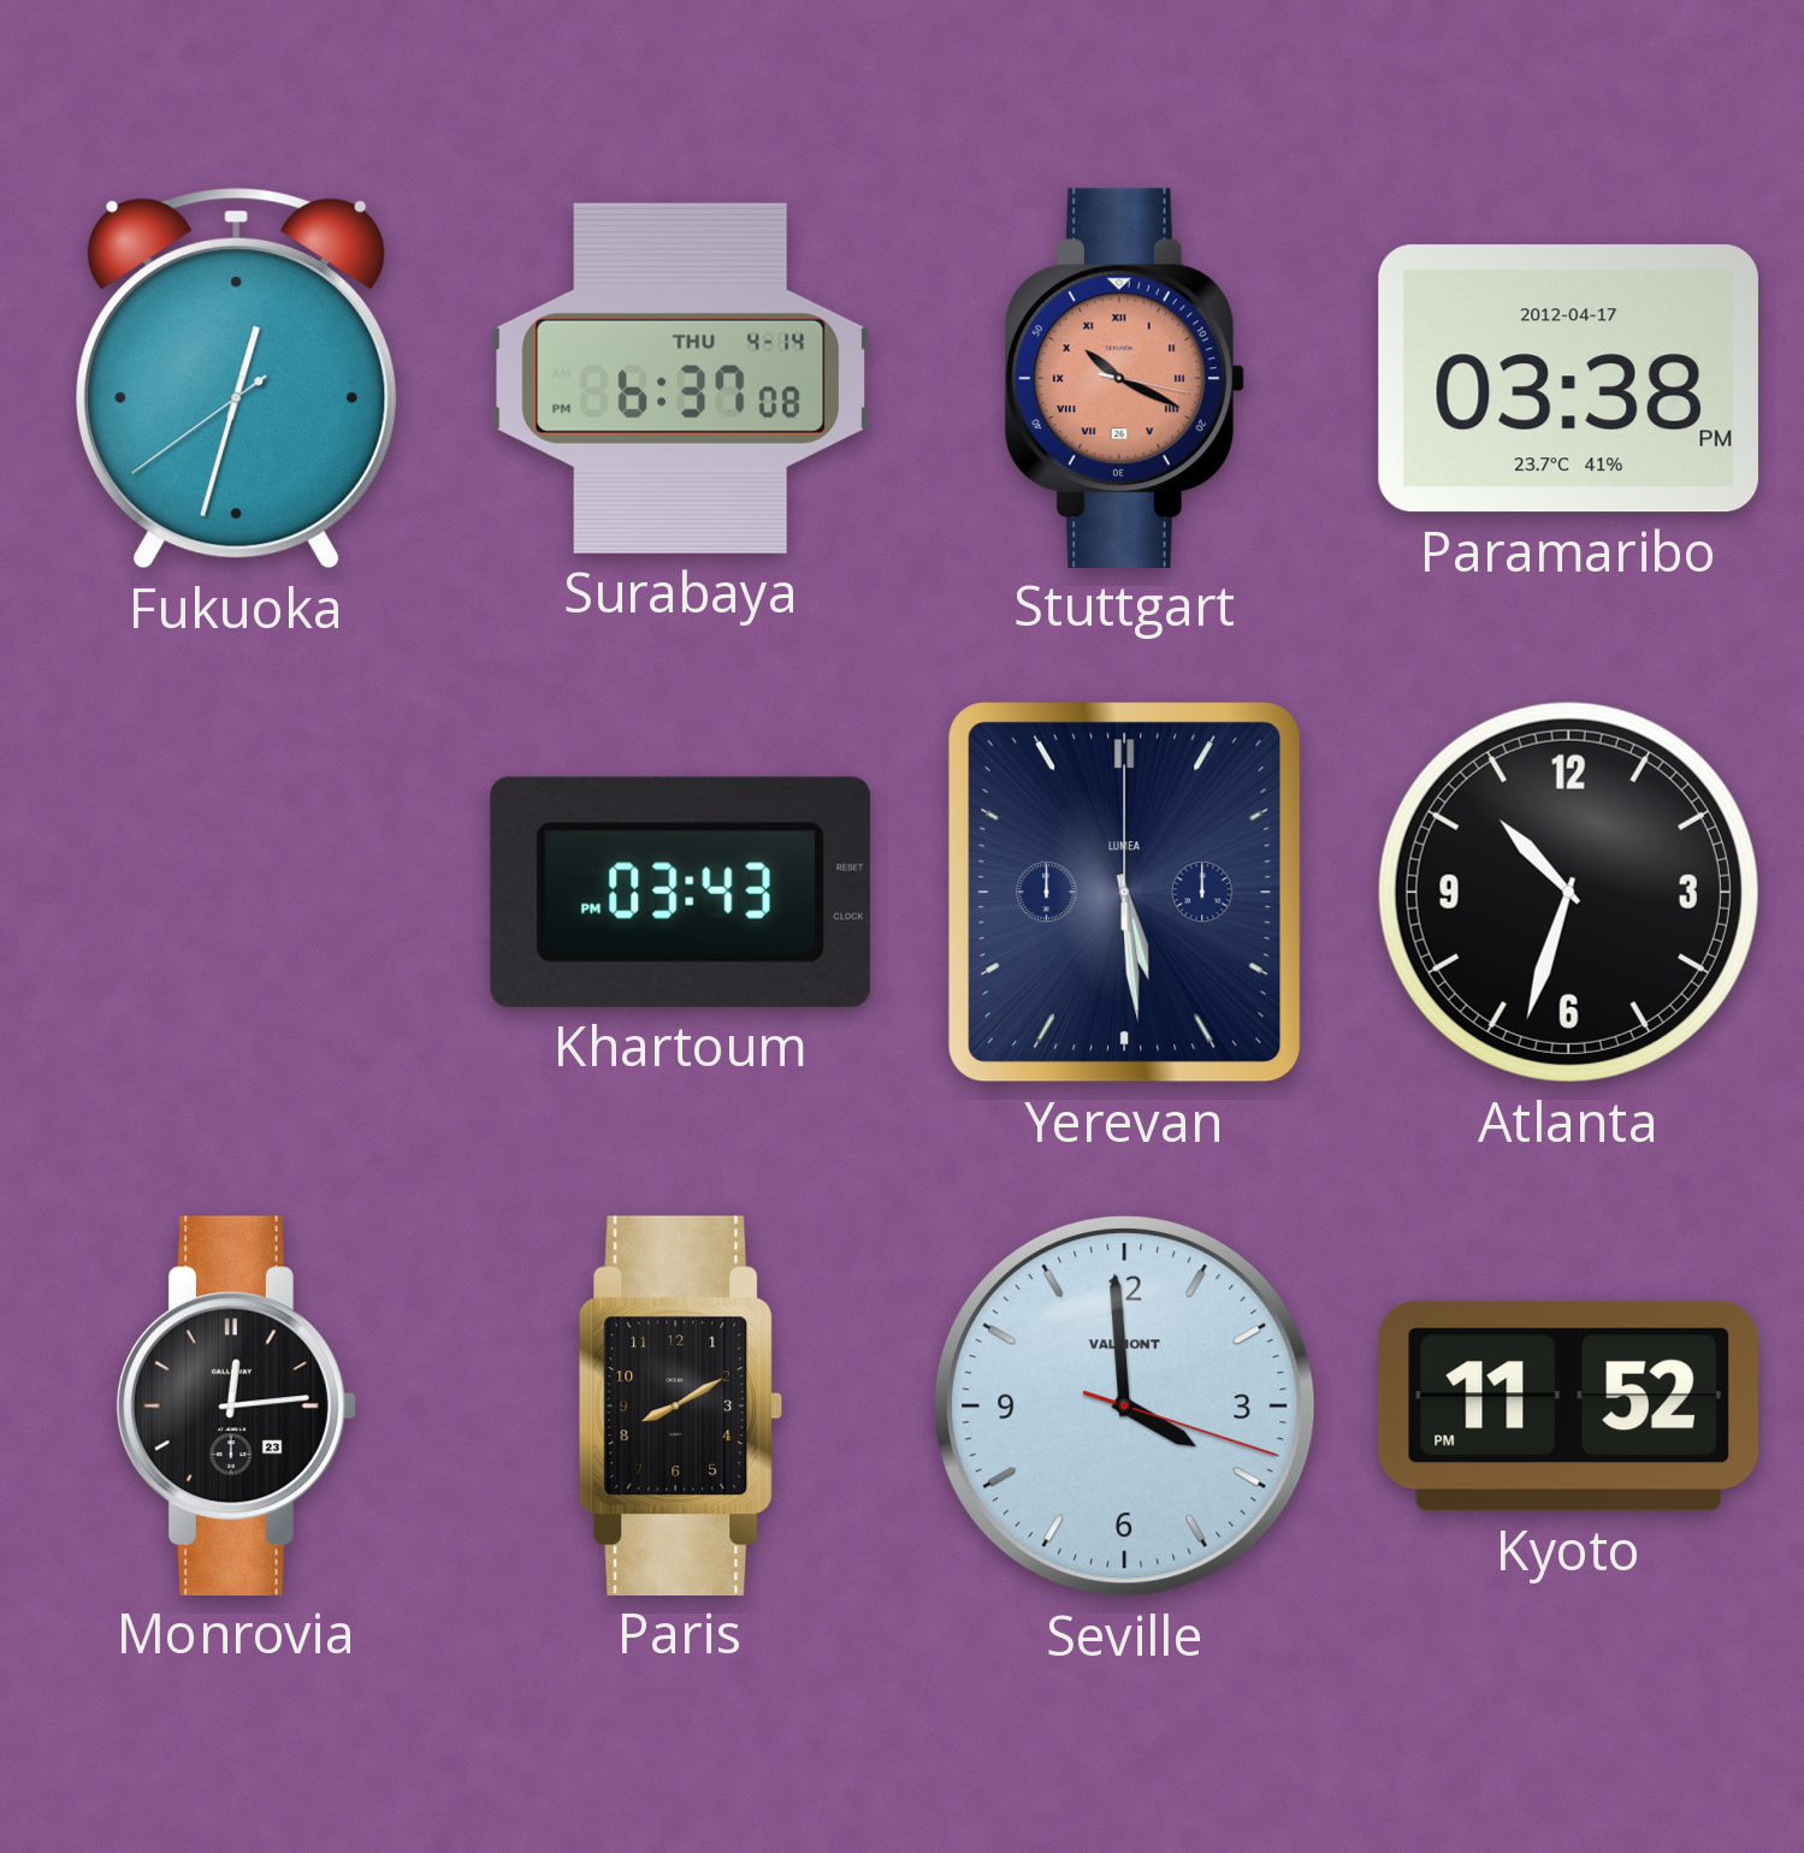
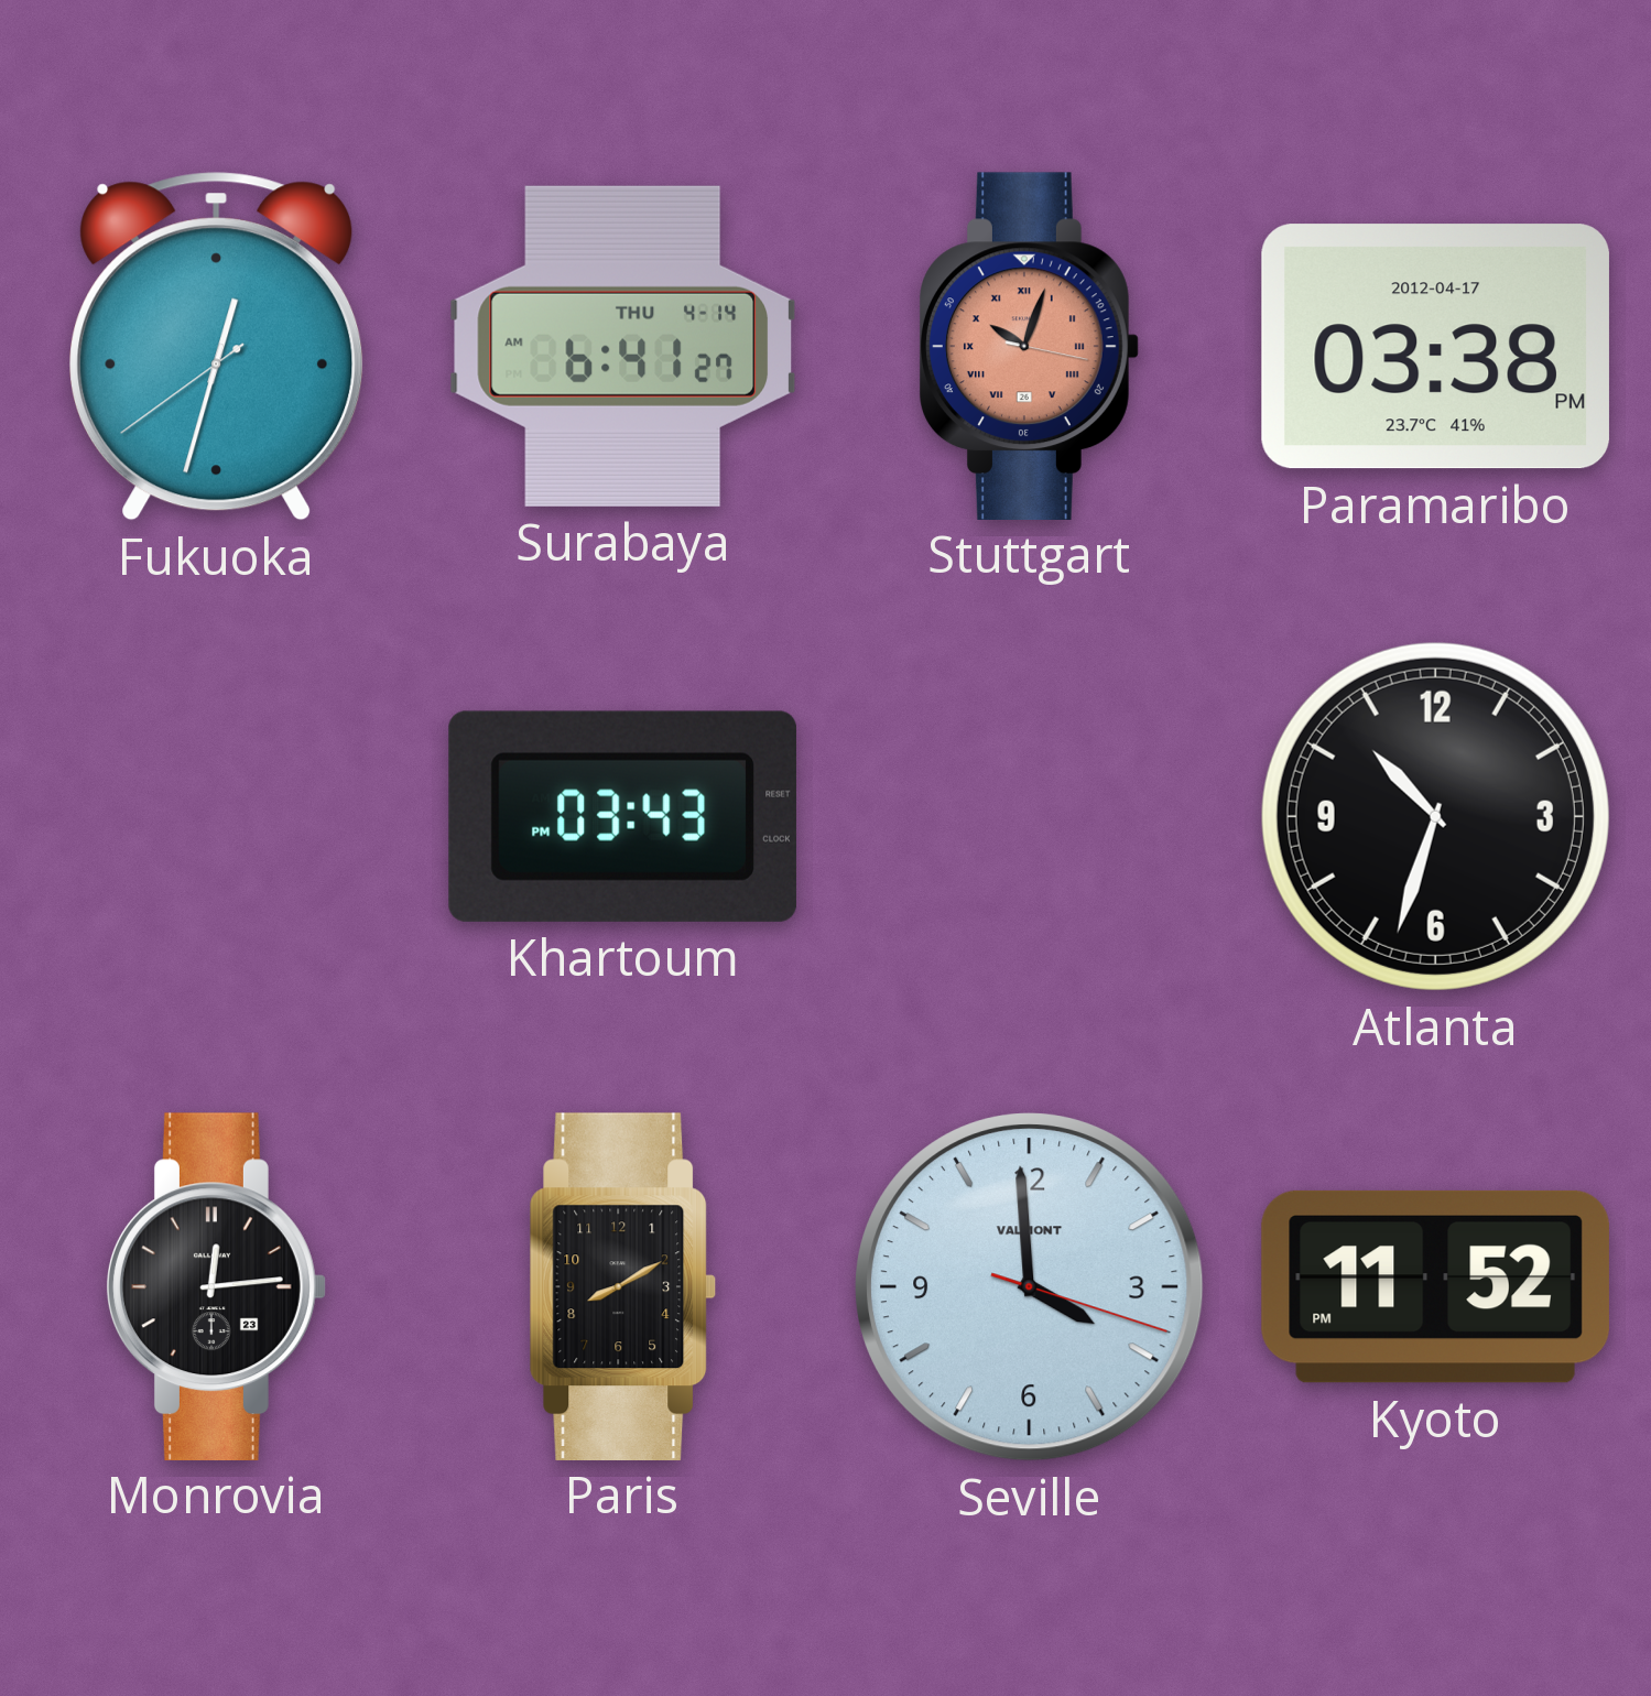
Surabaya: 6:37 -> 6:41 (622, 346)
Stuttgart: 10:19 -> 10:03 (1030, 346)
Yerevan: 5:29 -> none (1125, 893)
